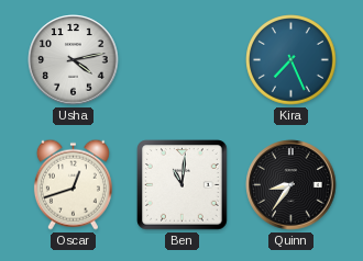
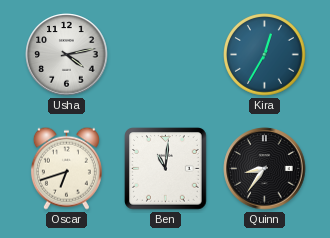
Kira: 7:26 -> 12:35 (265, 55)
Oscar: 12:42 -> 6:42 (66, 168)
